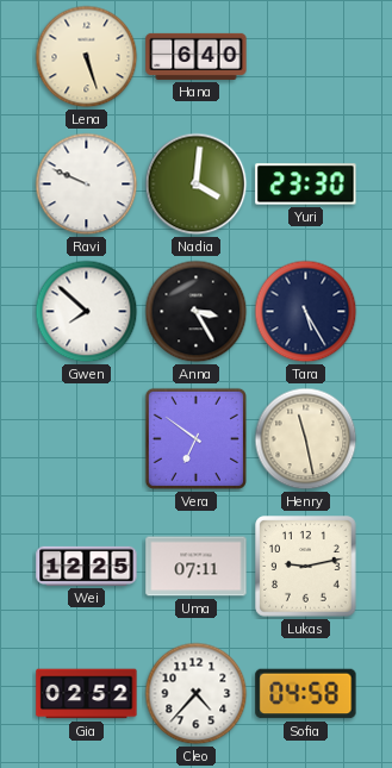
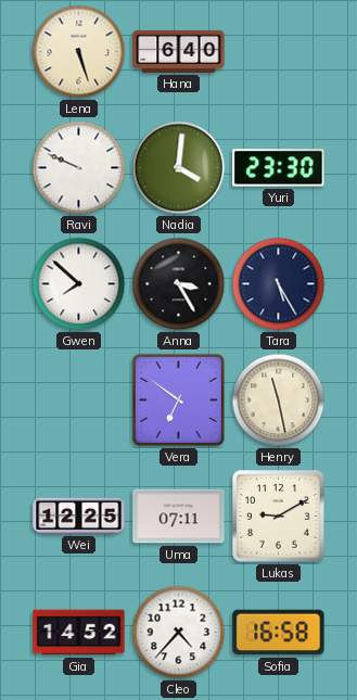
Lukas: 9:13 -> 9:10 (279, 517)
Gia: 02:52 -> 14:52 (79, 633)
Sofia: 04:58 -> 16:58 (279, 633)
